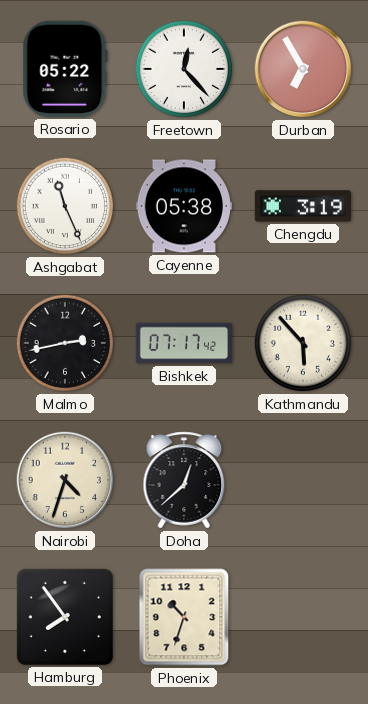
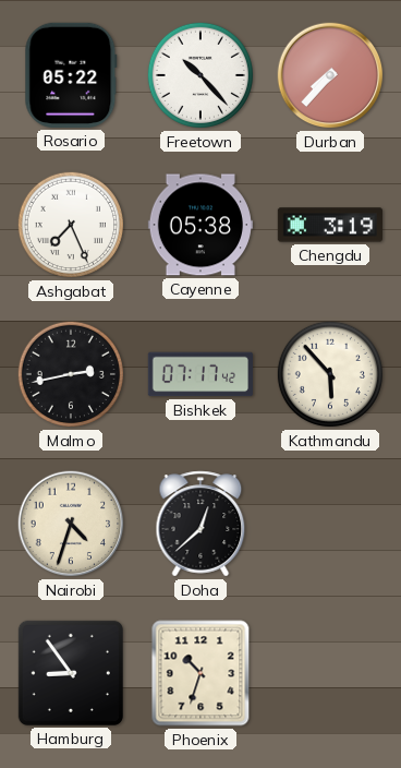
Freetown: 12:23 -> 10:23 (200, 75)
Durban: 6:55 -> 7:37 (330, 75)
Ashgabat: 11:26 -> 7:26 (71, 225)
Hamburg: 7:54 -> 8:54 (71, 673)
